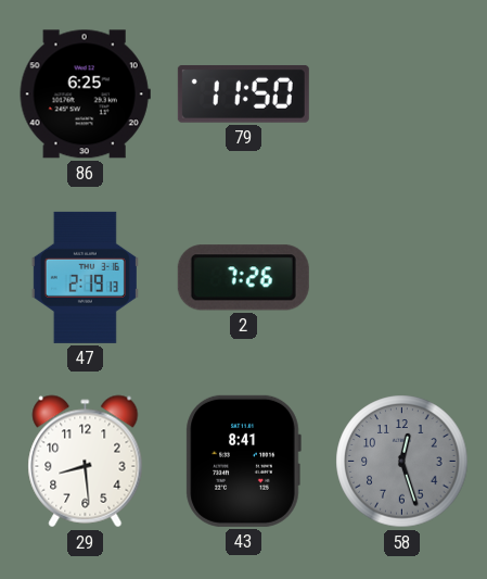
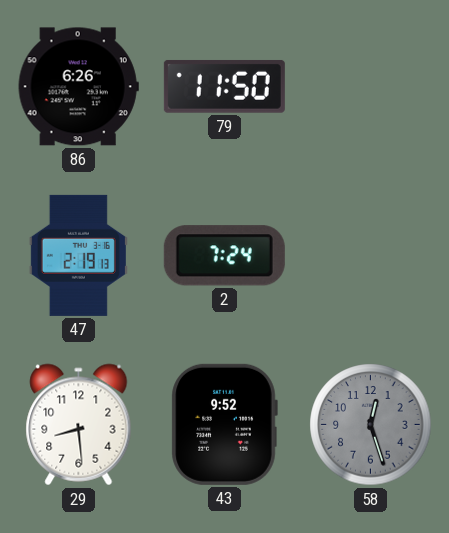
86: 6:25 -> 6:26 (78, 87)
2: 7:26 -> 7:24 (224, 256)
43: 8:41 -> 9:52 (224, 424)
